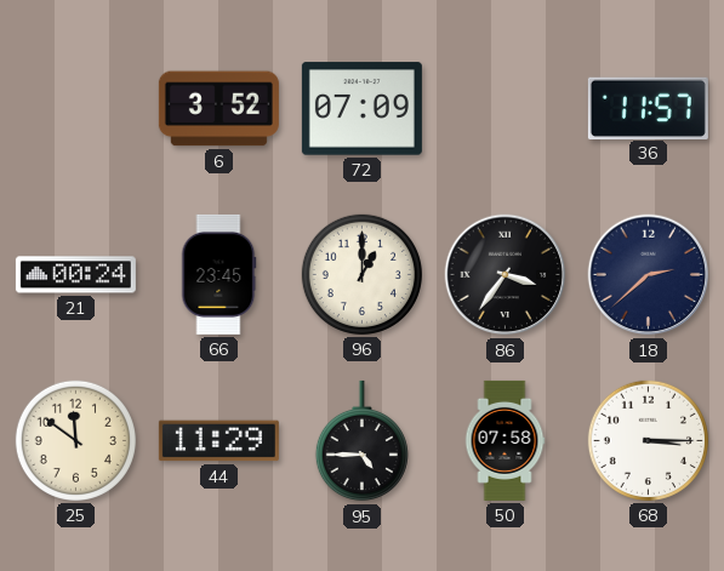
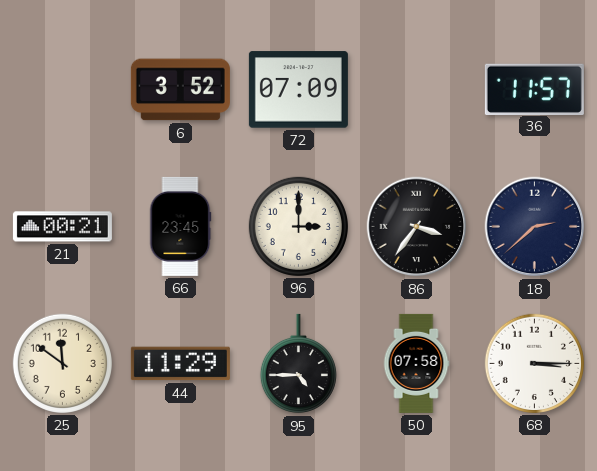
21: 00:24 -> 00:21 (62, 227)
96: 1:00 -> 3:00 (298, 226)
